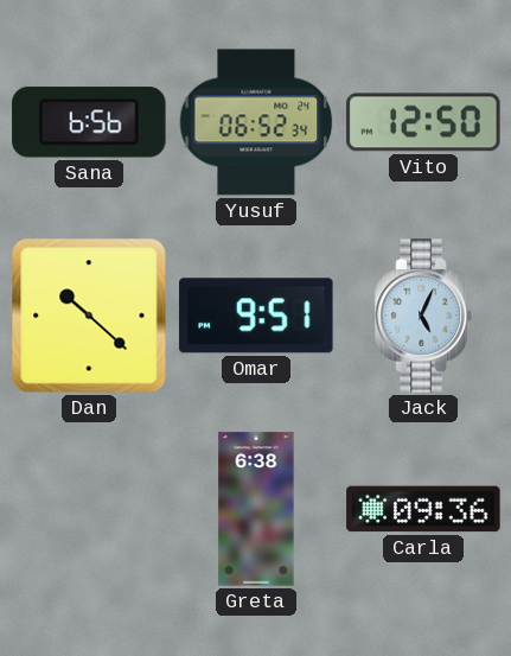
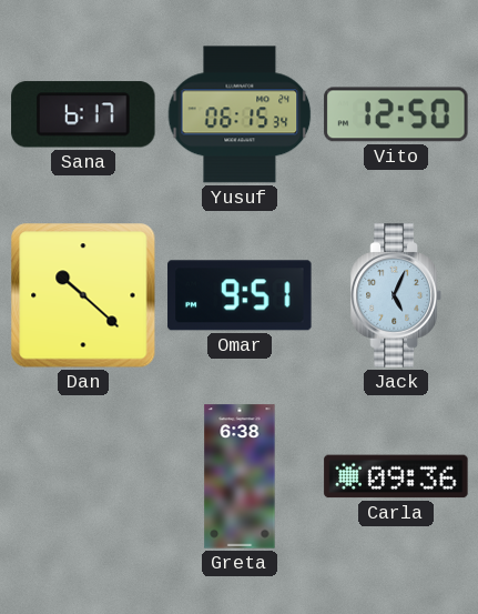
Sana: 6:56 -> 6:17 (83, 114)
Yusuf: 06:52 -> 06:15 (240, 114)
